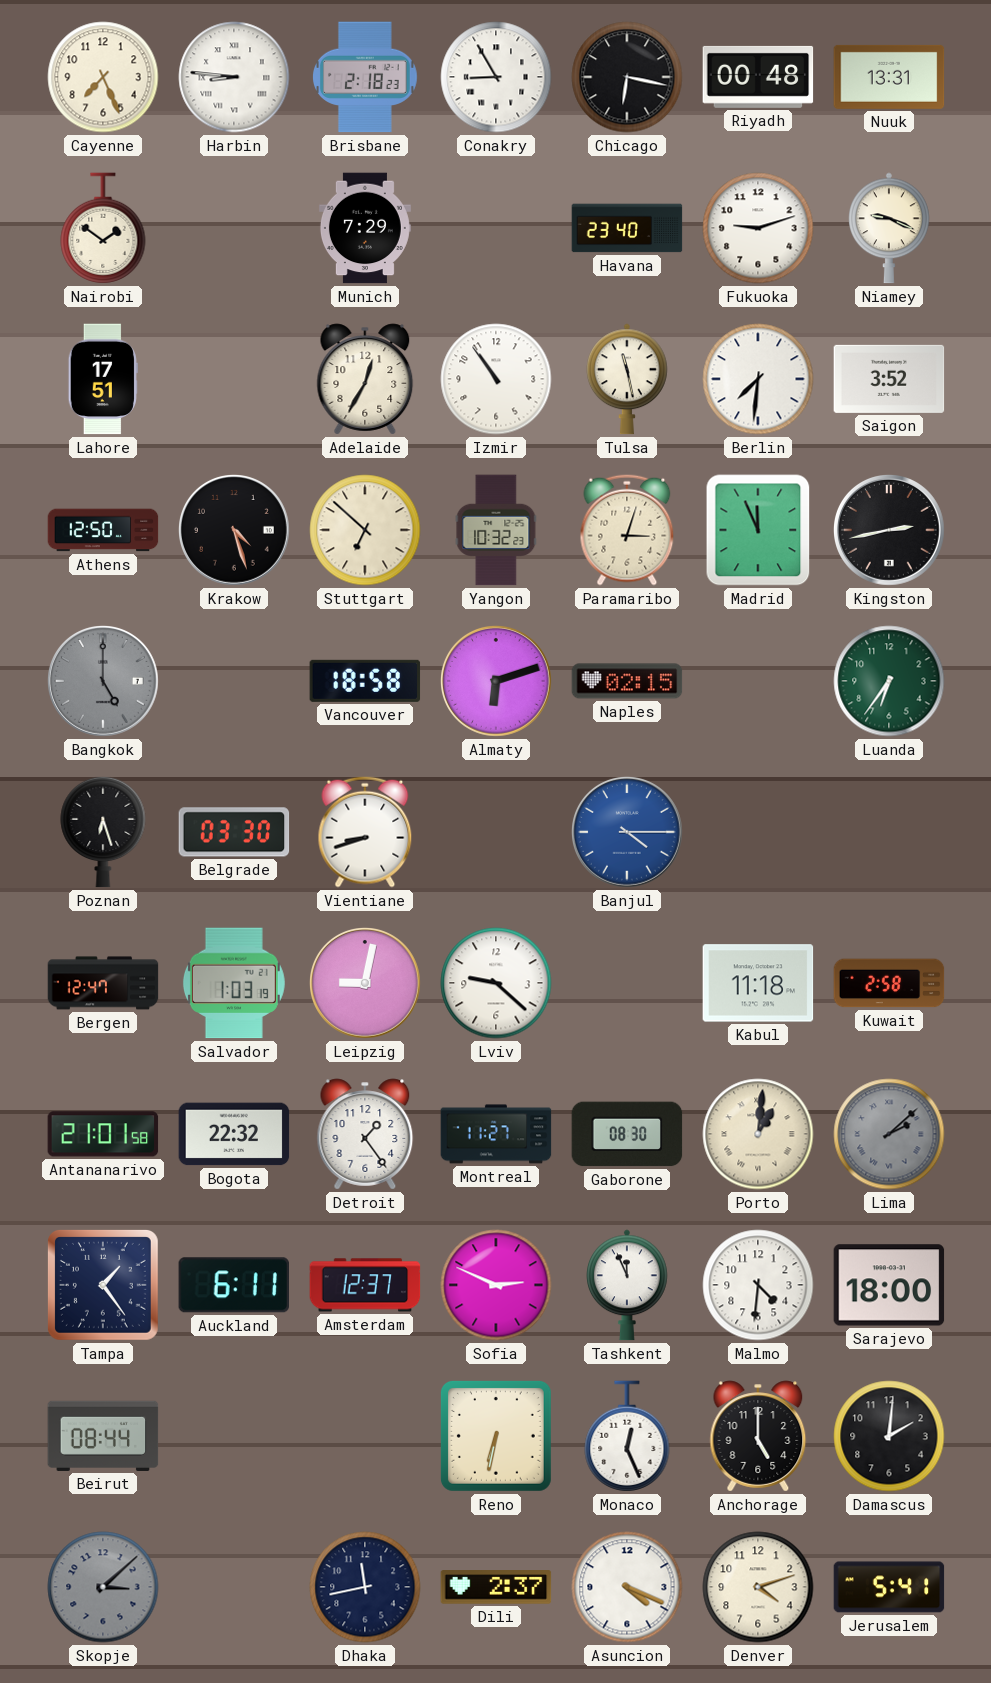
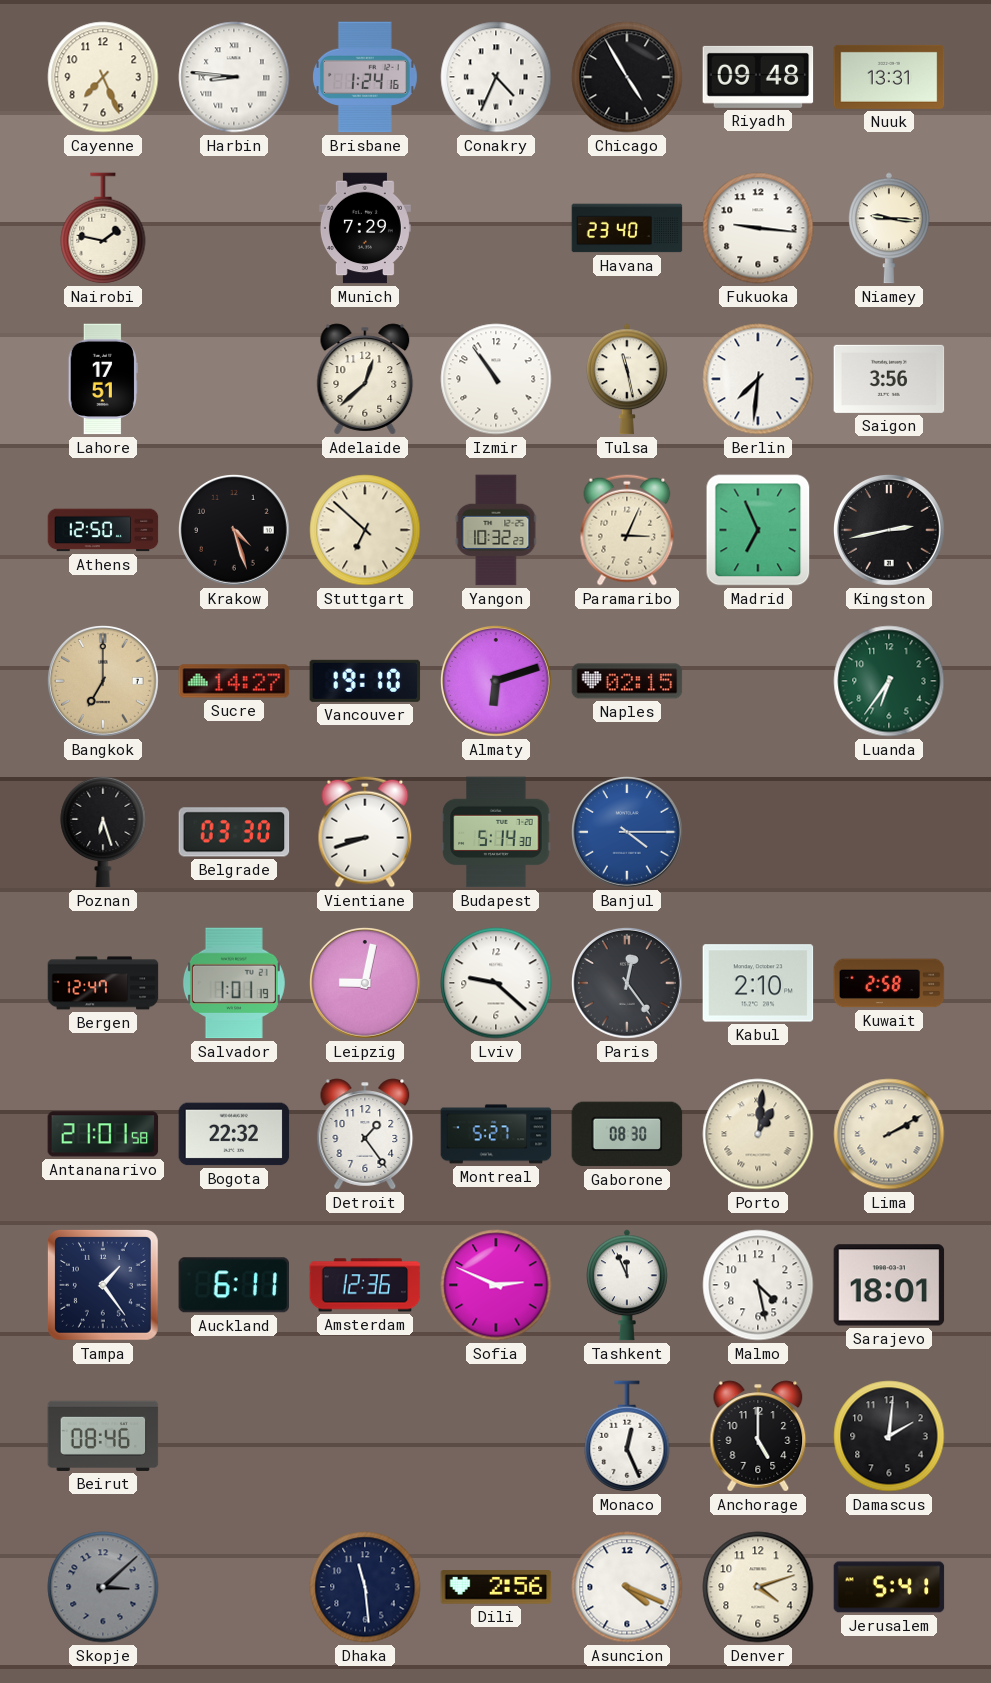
Brisbane: 2:18 -> 1:24 (366, 77)
Conakry: 8:55 -> 4:34 (496, 77)
Chicago: 6:17 -> 4:55 (627, 77)
Riyadh: 00:48 -> 09:48 (758, 77)
Nairobi: 1:51 -> 1:47 (103, 228)
Fukuoka: 9:12 -> 9:16 (758, 228)
Niamey: 9:19 -> 9:16 (890, 228)
Adelaide: 12:35 -> 12:38 (365, 379)
Saigon: 3:52 -> 3:56 (889, 379)
Paramaribo: 3:03 -> 3:04 (627, 530)
Madrid: 11:56 -> 6:56 (758, 530)
Bangkok: 5:00 -> 7:00 (104, 682)
Bangkok dial: grey -> champagne (104, 682)
Sucre: none -> 14:27 (234, 681)
Vancouver: 18:58 -> 19:10 (365, 681)
Budapest: none -> 5:14 (496, 832)
Salvador: 1:03 -> 1:01 (234, 983)
Paris: none -> 12:24 (628, 984)
Kabul: 11:18 -> 2:10 (758, 983)
Montreal: 11:27 -> 5:27 (496, 1134)
Lima: 2:08 -> 2:10 (889, 1134)
Lima dial: grey -> cream (889, 1134)
Amsterdam: 12:37 -> 12:36 (365, 1285)
Malmo: 4:31 -> 4:28 (758, 1285)
Sarajevo: 18:00 -> 18:01 (889, 1285)
Beirut: 08:44 -> 08:46 (103, 1436)
Reno: 6:32 -> none (496, 1436)
Dhaka: 11:43 -> 11:29 (365, 1587)
Dili: 2:37 -> 2:56 (496, 1587)
